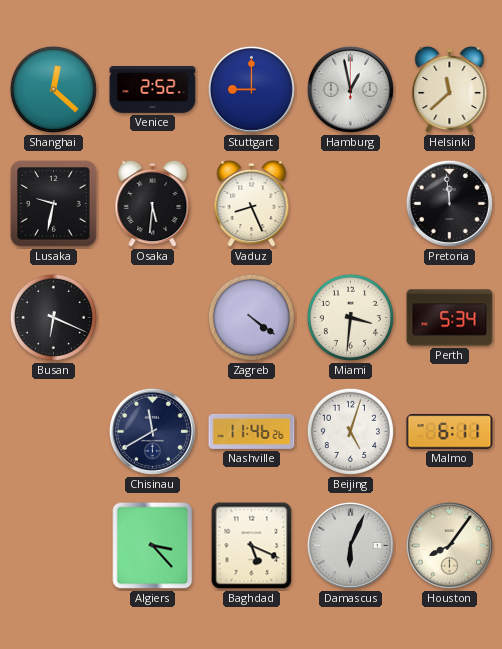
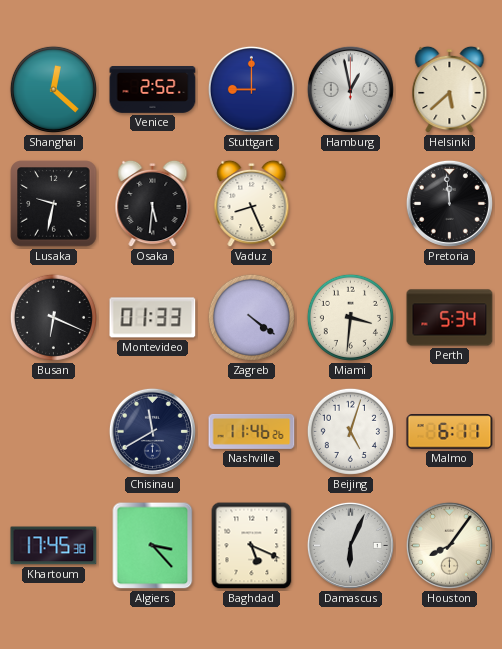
Helsinki: 11:38 -> 5:38 (450, 90)
Montevideo: none -> 01:33 (153, 318)
Khartoum: none -> 17:45 (54, 546)
